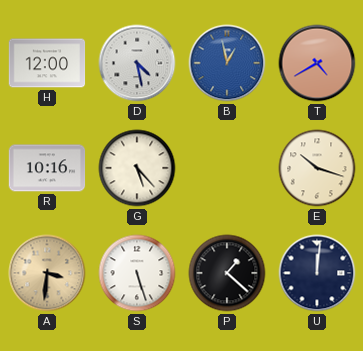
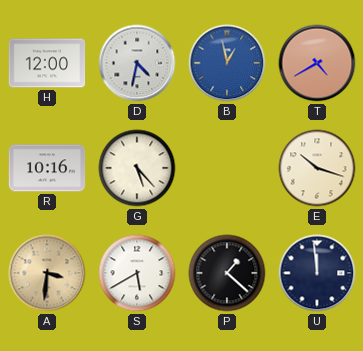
D: 4:28 -> 4:32 (137, 63)
S: 5:27 -> 5:40 (137, 273)
U: 12:01 -> 11:59 (317, 273)
